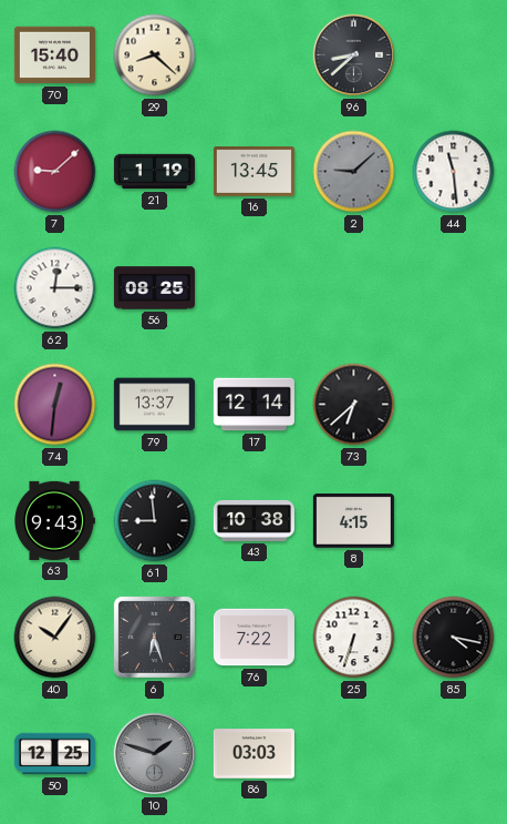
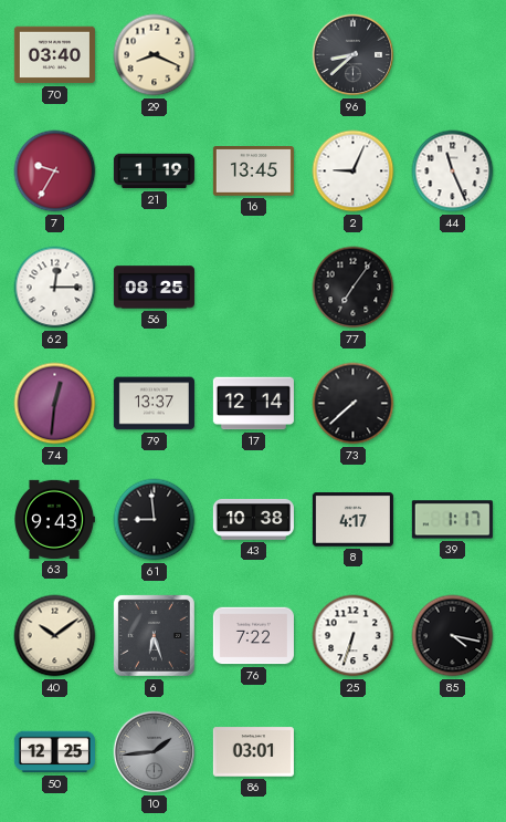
70: 15:40 -> 03:40 (54, 55)
29: 8:22 -> 8:19 (155, 55)
7: 9:08 -> 9:35 (55, 171)
2: 9:08 -> 9:04 (354, 171)
2 dial: grey -> white (354, 171)
44: 11:29 -> 11:26 (453, 171)
77: none -> 7:06 (354, 288)
73: 6:38 -> 7:38 (354, 404)
8: 4:15 -> 4:17 (352, 520)
39: none -> 1:17 (452, 520)
40: 10:06 -> 10:09 (55, 636)
10: 1:48 -> 1:44 (155, 752)
86: 03:03 -> 03:01 (253, 752)
